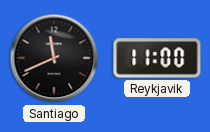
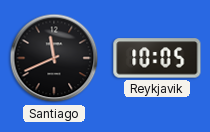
Reykjavik: 11:00 -> 10:05 (157, 58)
